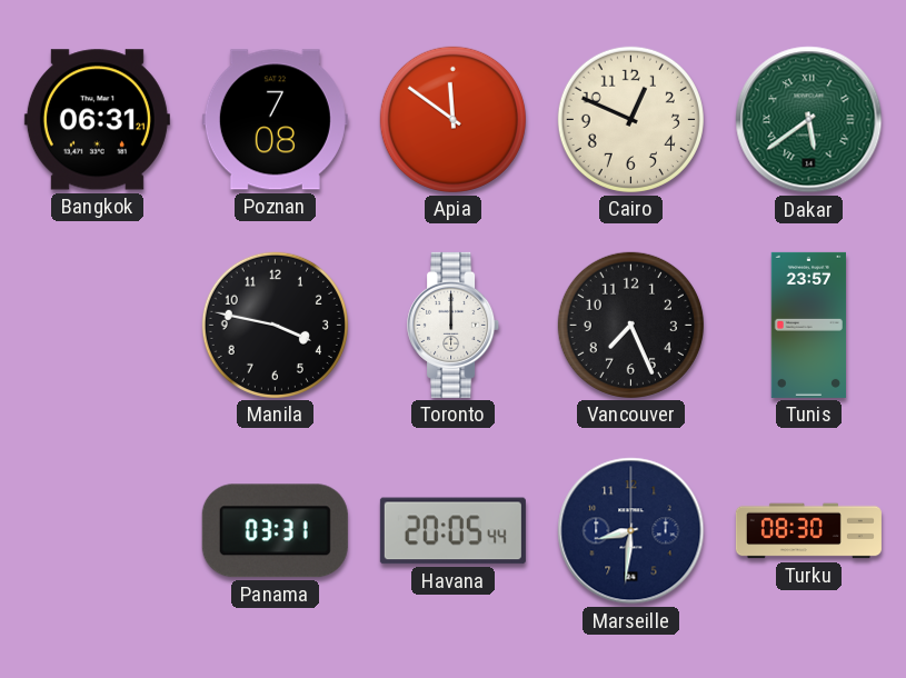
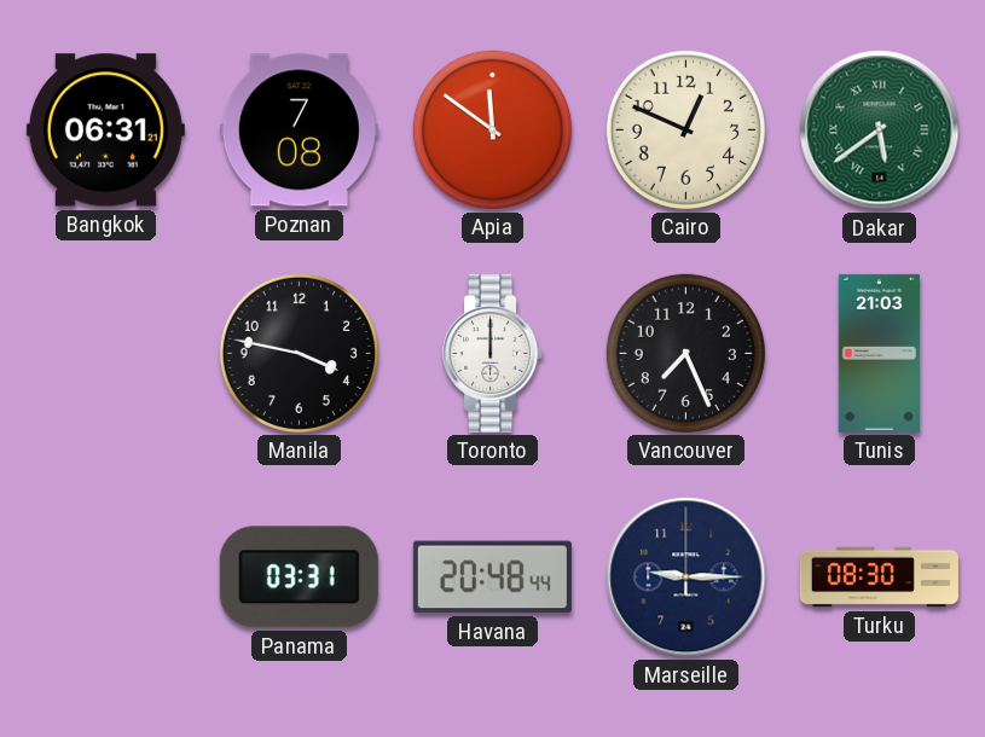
Tunis: 23:57 -> 21:03 (879, 353)
Havana: 20:05 -> 20:48 (492, 578)
Marseille: 8:31 -> 9:15 (686, 578)
